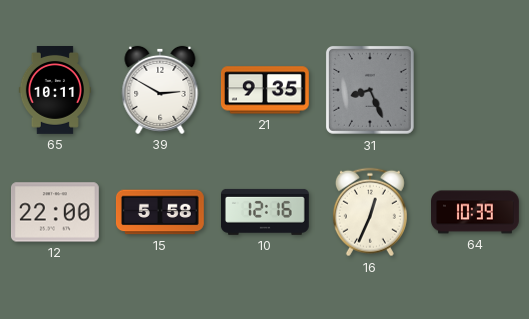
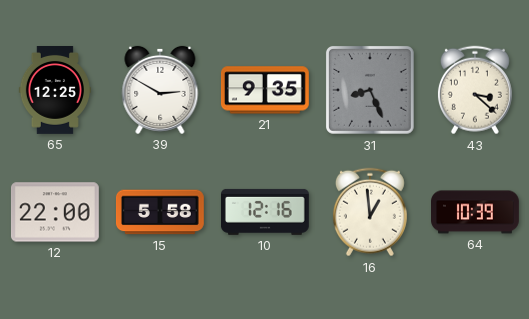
65: 10:11 -> 12:25 (55, 91)
43: none -> 3:22 (475, 90)
16: 12:34 -> 12:59 (370, 212)
